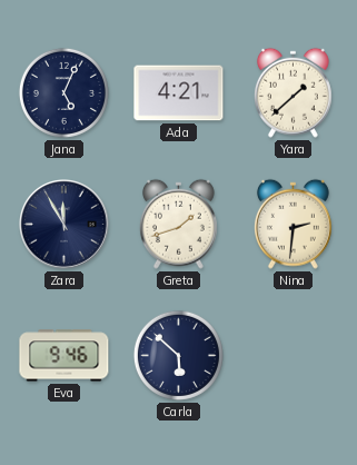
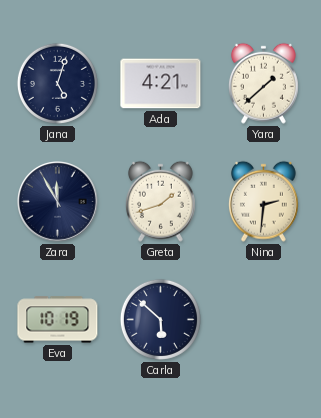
Jana: 5:04 -> 5:03 (57, 83)
Eva: 9:46 -> 10:19 (58, 320)
